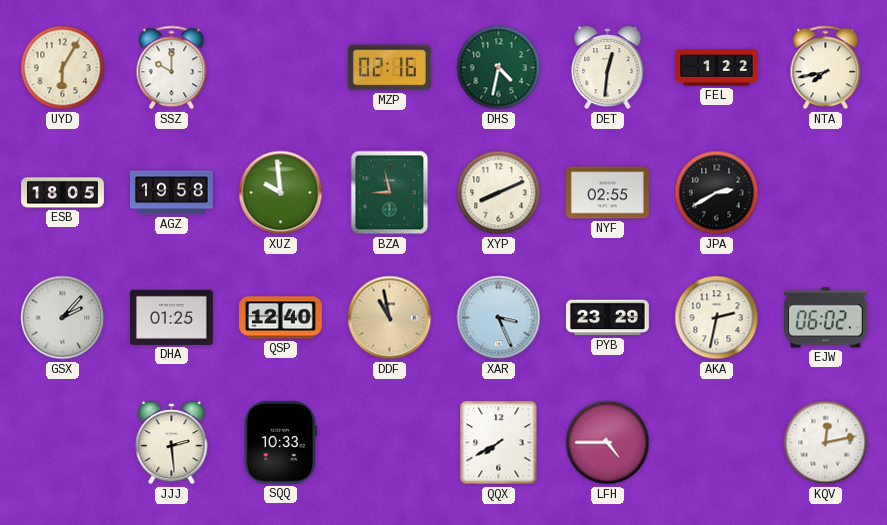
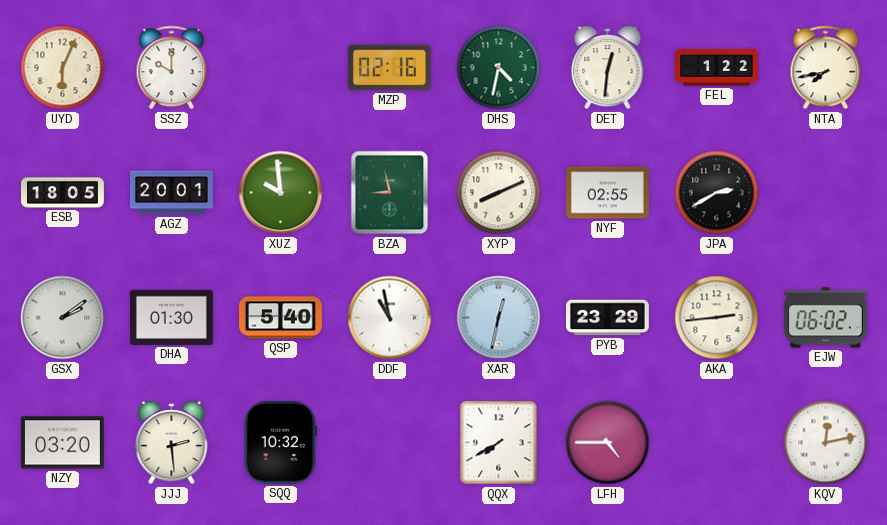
UYD: 6:05 -> 6:04 (63, 68)
AGZ: 19:58 -> 20:01 (172, 193)
GSX: 2:07 -> 2:09 (63, 318)
DHA: 01:25 -> 01:30 (171, 317)
QSP: 12:40 -> 5:40 (281, 318)
DDF dial: champagne -> white (390, 318)
XAR: 3:26 -> 12:32 (499, 318)
AKA: 2:32 -> 2:44 (717, 318)
NZY: none -> 03:20 (62, 443)
SQQ: 10:33 -> 10:32 (280, 442)
